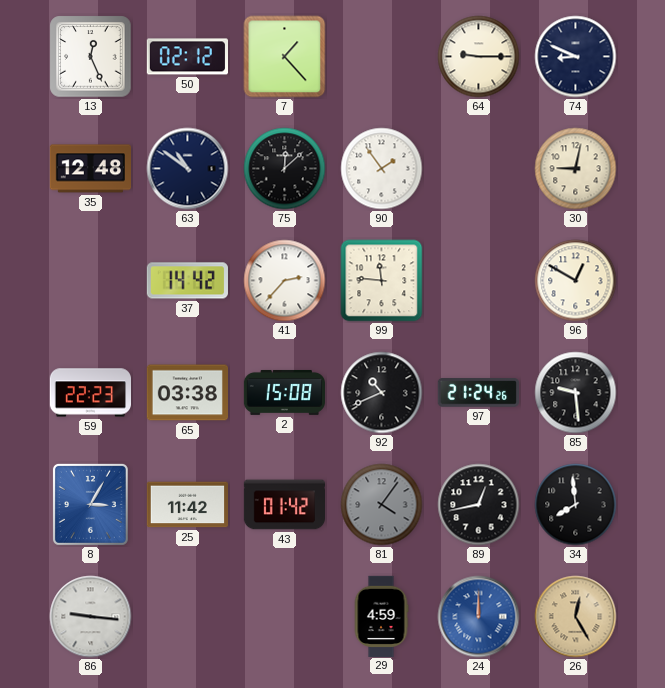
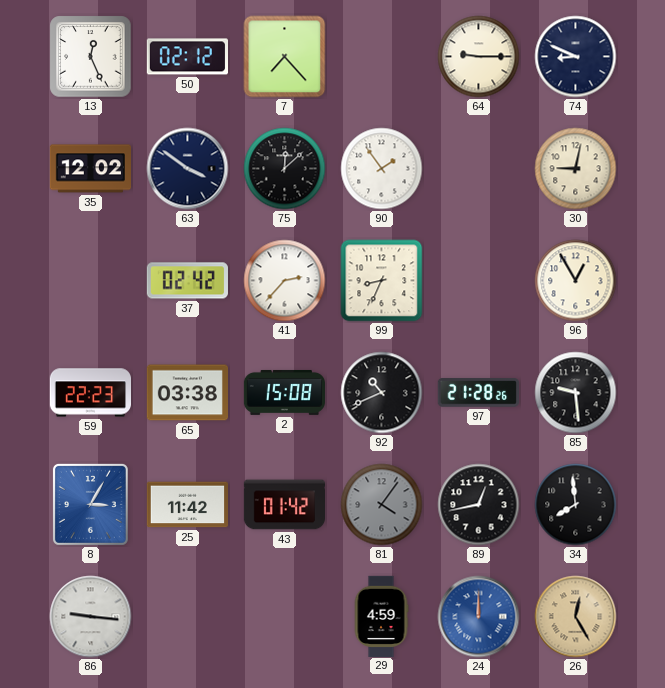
7: 1:23 -> 7:23 (285, 57)
35: 12:48 -> 12:02 (90, 169)
63: 10:51 -> 3:51 (188, 169)
37: 14:42 -> 02:42 (187, 281)
99: 11:46 -> 8:34 (382, 281)
96: 12:50 -> 12:55 (576, 281)
97: 21:24 -> 21:28 (478, 393)
